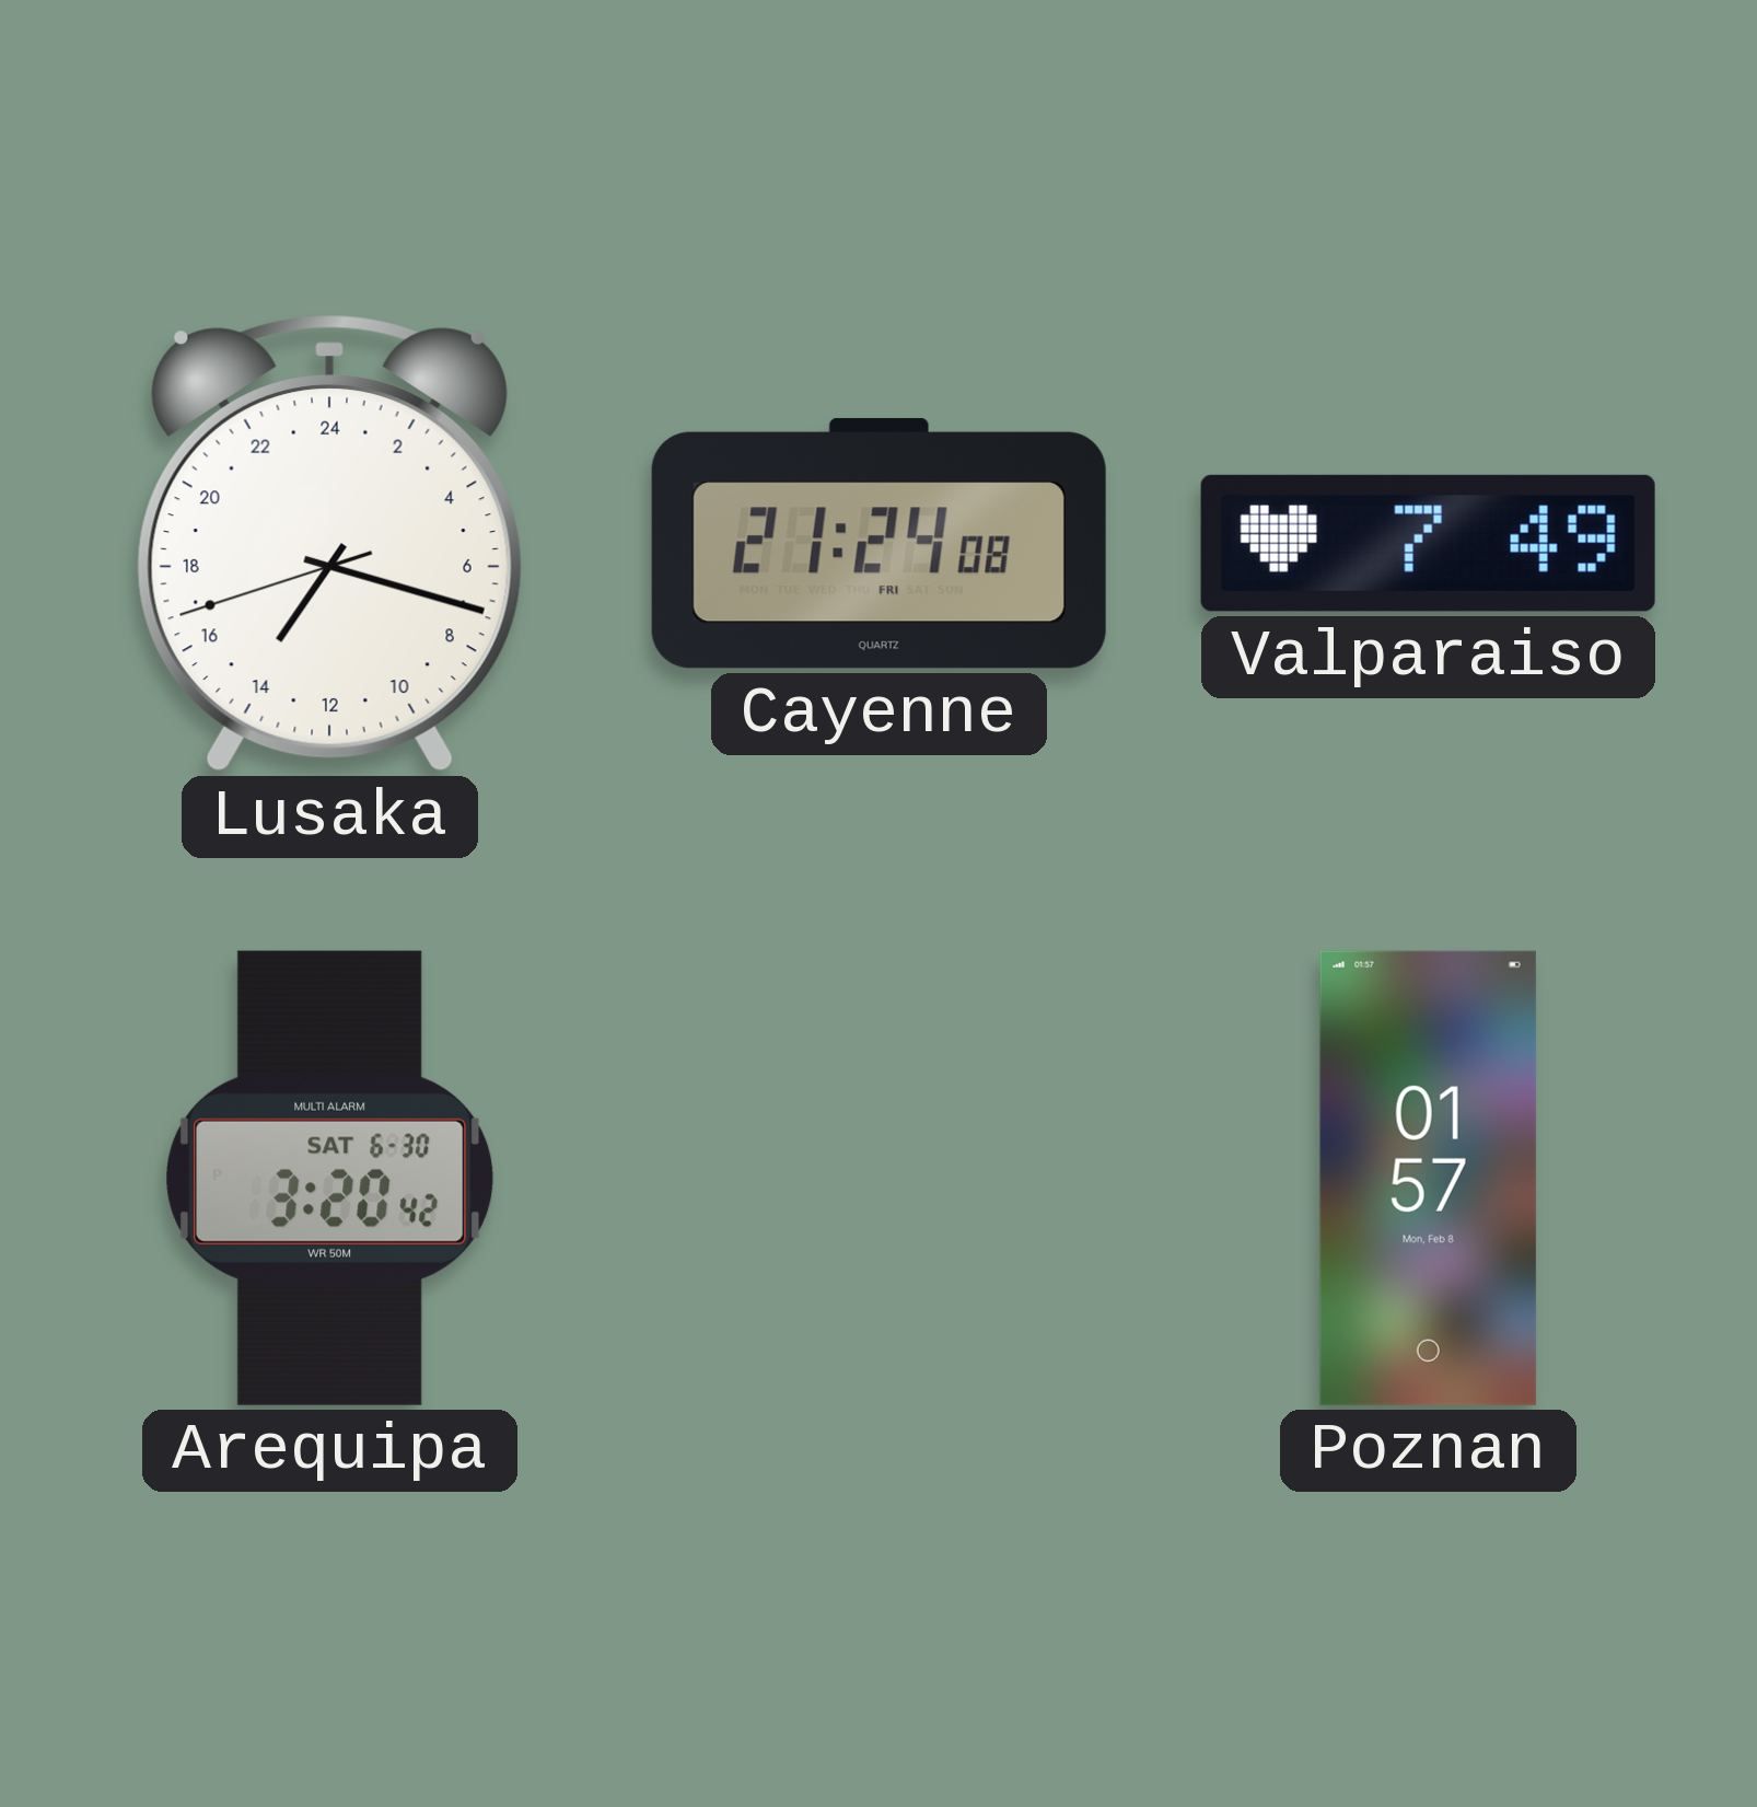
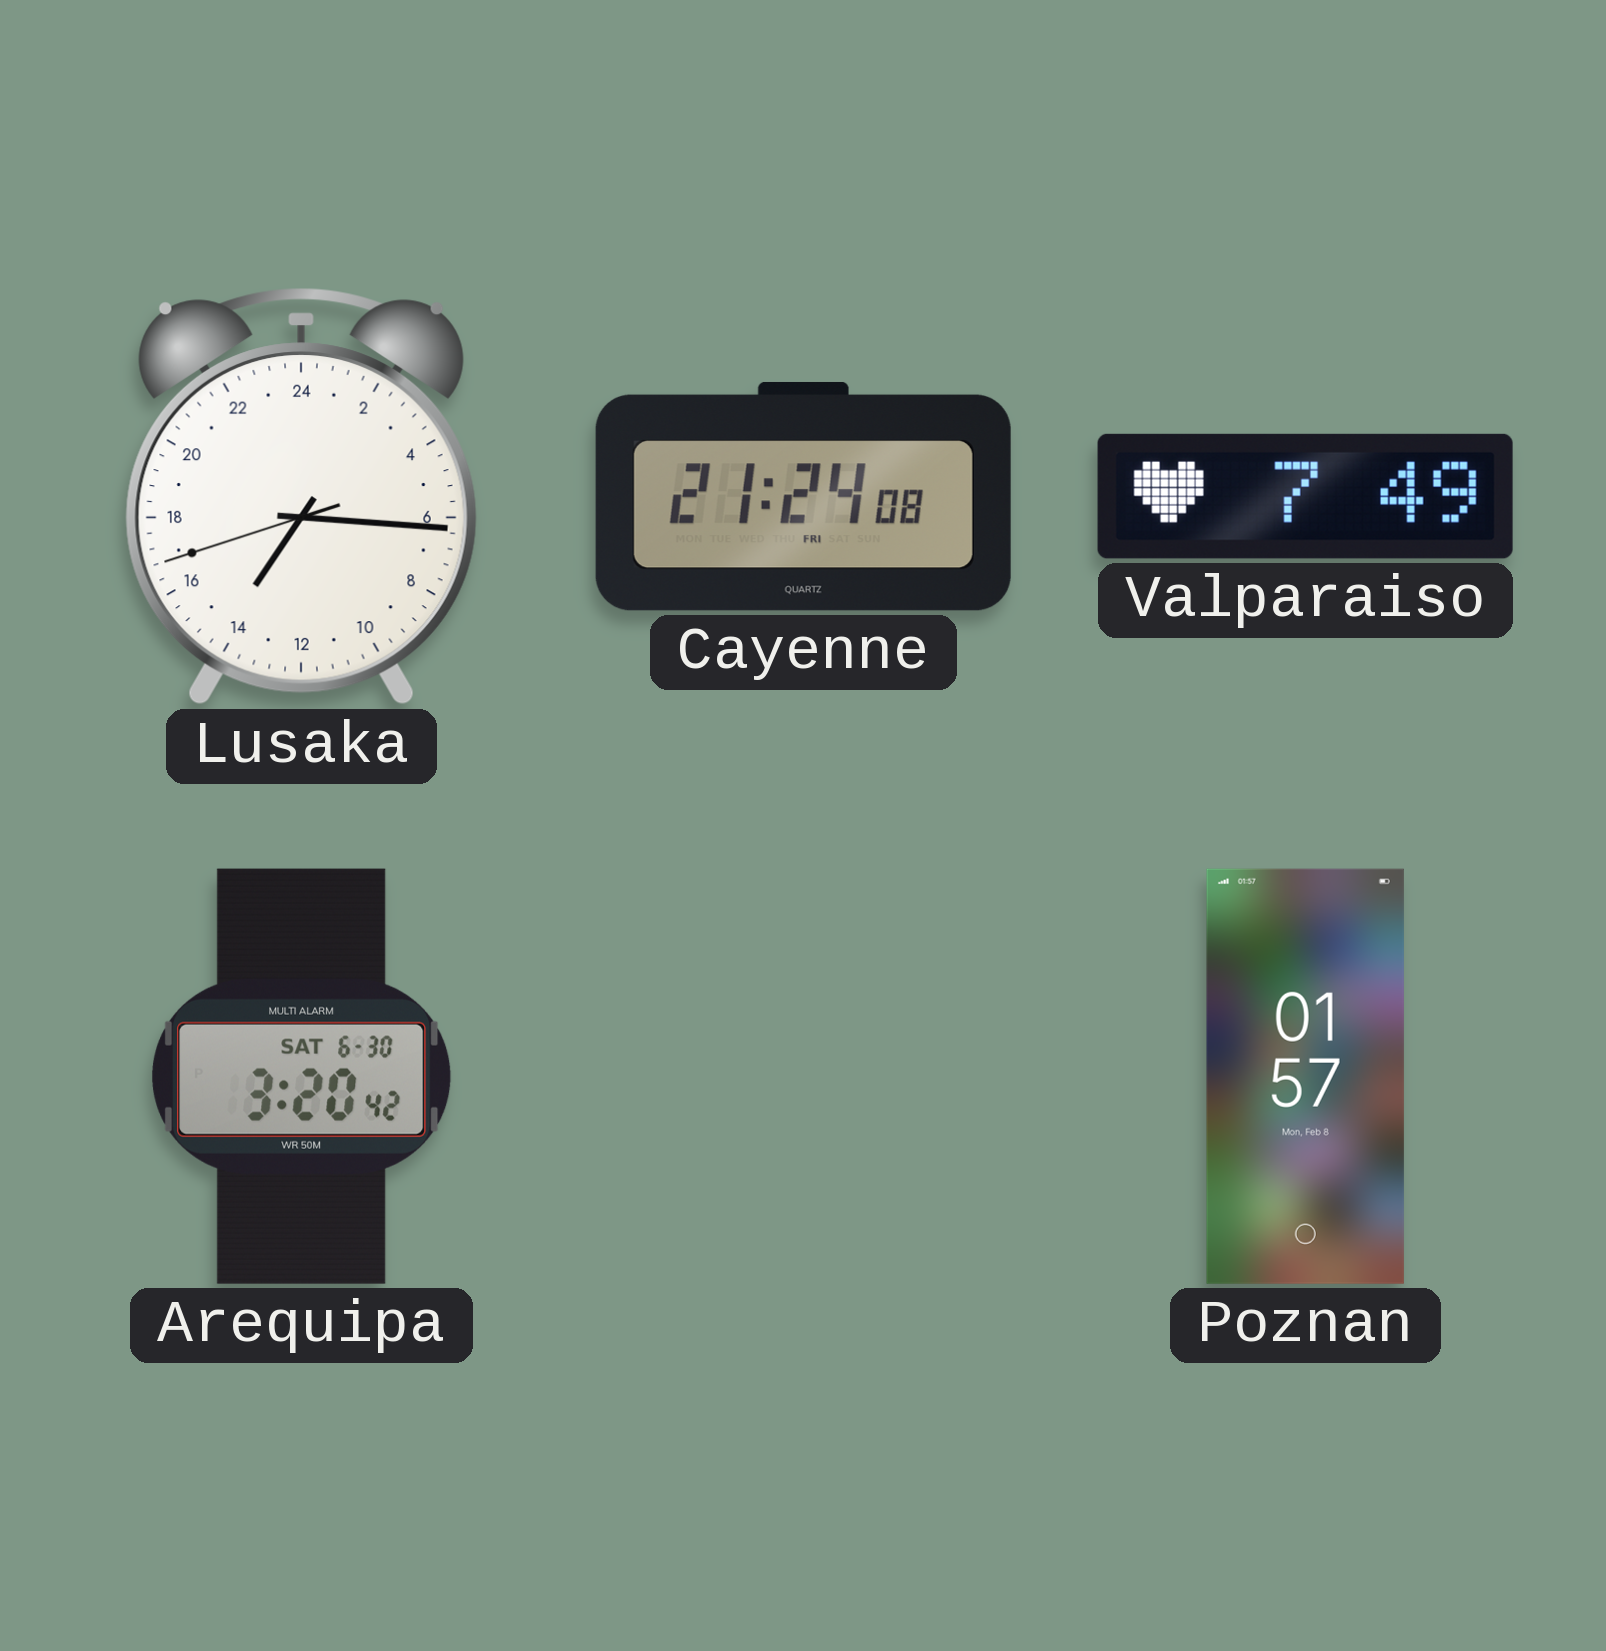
Lusaka: 14:17 -> 14:15 (301, 497)
